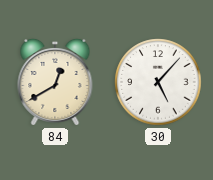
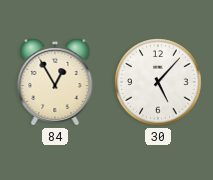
84: 12:40 -> 12:55 (55, 82)
